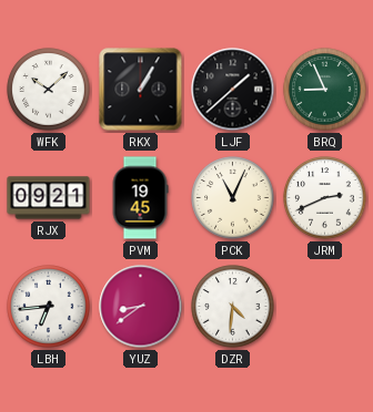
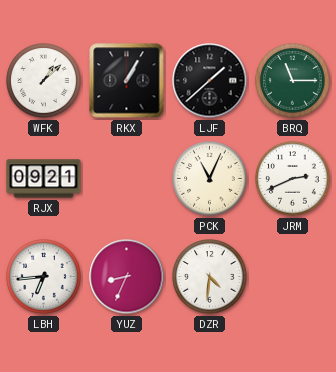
WFK: 10:08 -> 1:08 (44, 81)
BRQ: 8:56 -> 11:15 (293, 81)
PVM: 19:45 -> none (140, 198)
YUZ: 8:39 -> 8:34 (127, 277)
